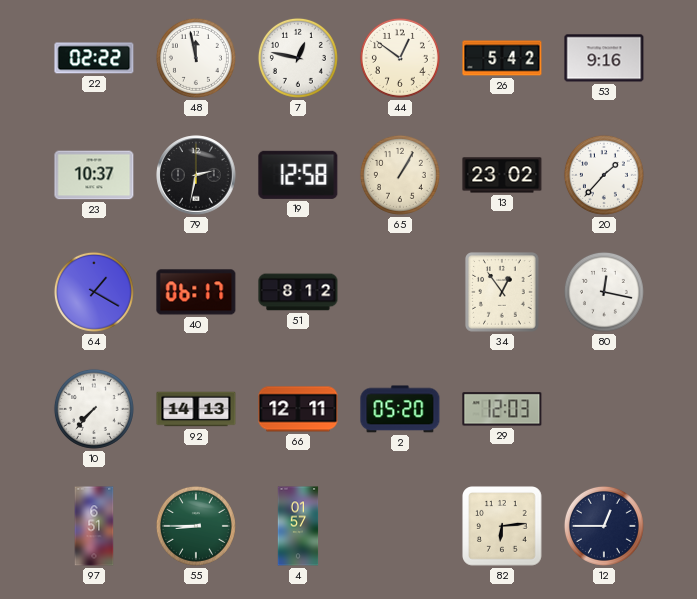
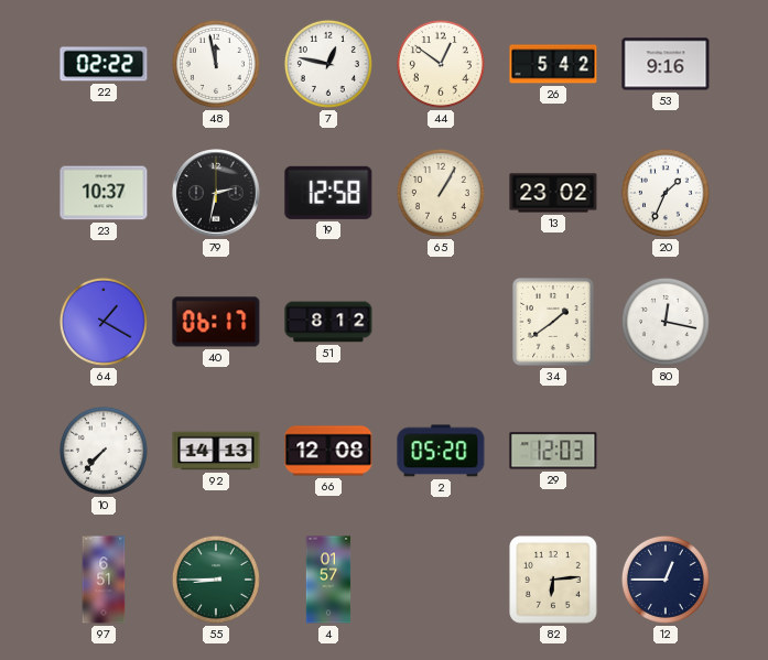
20: 1:37 -> 1:34 (666, 193)
34: 12:54 -> 1:39 (554, 322)
66: 12:11 -> 12:08 (328, 451)
